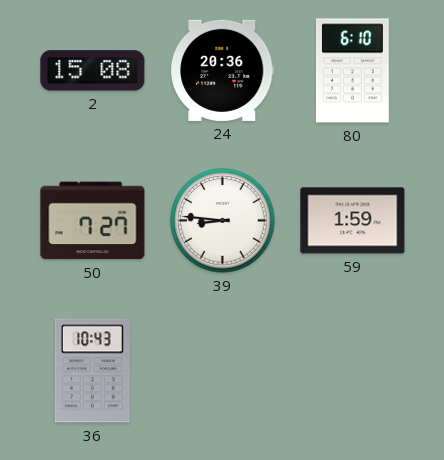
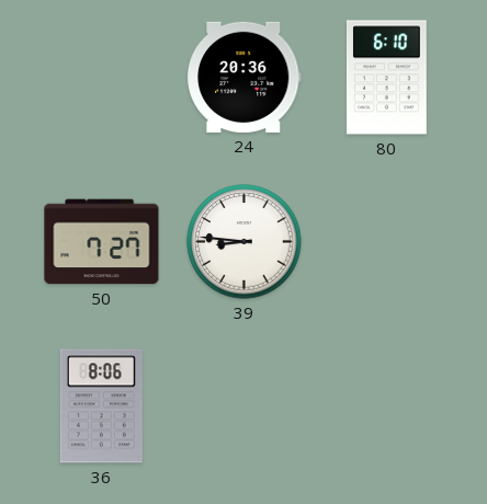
2: 15:08 -> none (93, 71)
59: 1:59 -> none (353, 221)
36: 10:43 -> 8:06 (101, 406)
